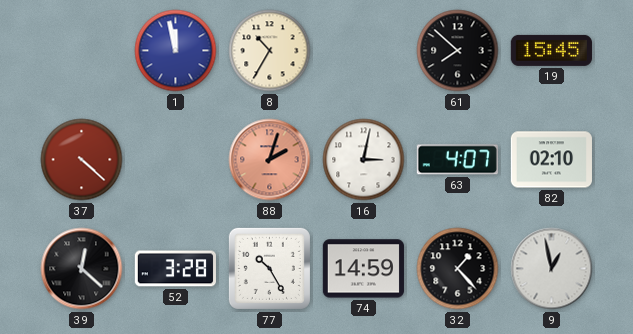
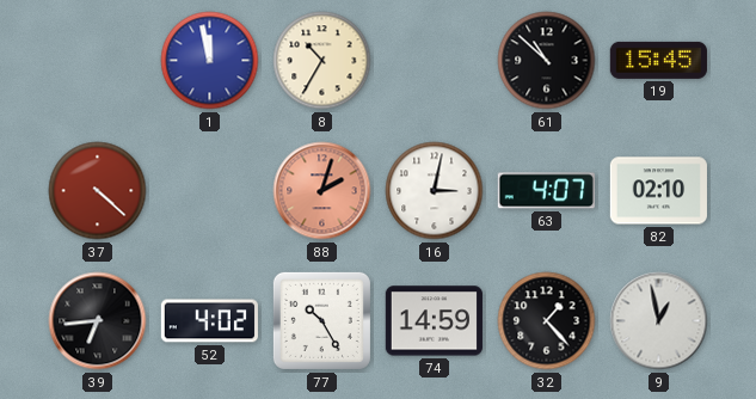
61: 7:52 -> 10:52 (547, 61)
39: 12:22 -> 6:44 (98, 321)
52: 3:28 -> 4:02 (209, 321)
